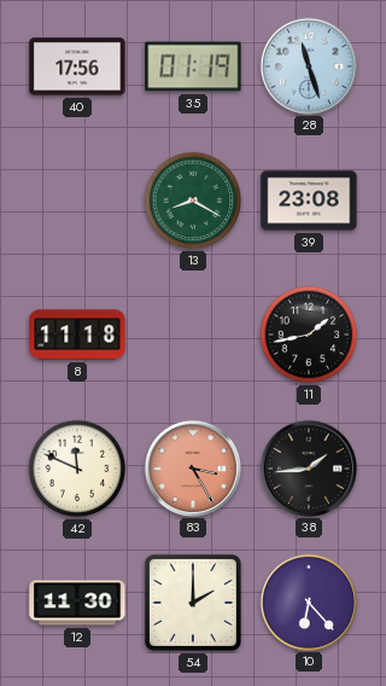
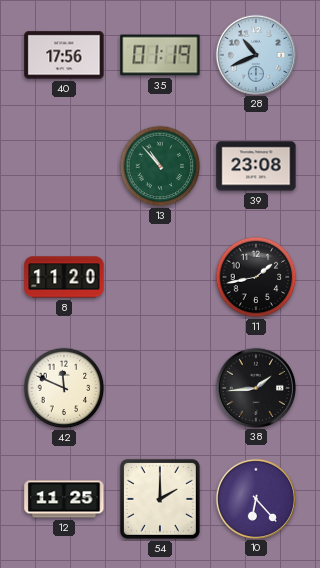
28: 11:27 -> 10:41 (255, 54)
13: 8:20 -> 10:53 (160, 166)
8: 11:18 -> 11:20 (64, 277)
83: 3:25 -> none (192, 467)
12: 11:30 -> 11:25 (64, 499)
